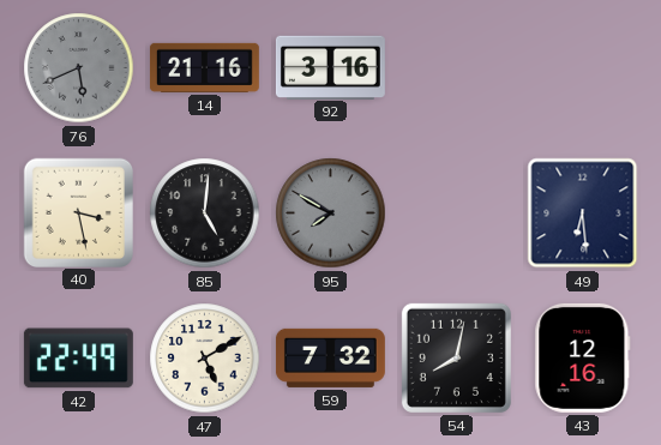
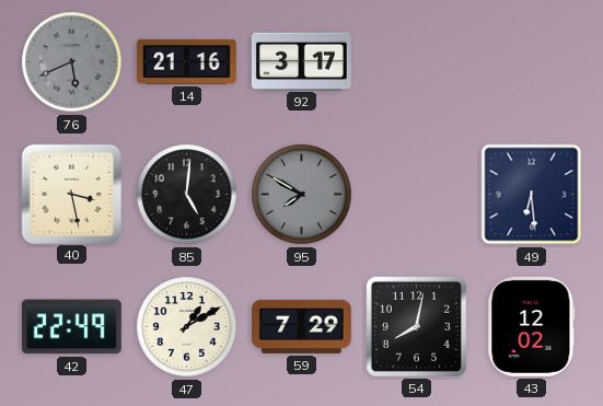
92: 3:16 -> 3:17 (301, 61)
47: 5:10 -> 1:10 (187, 327)
59: 7:32 -> 7:29 (301, 326)
43: 12:16 -> 12:02 (532, 326)
